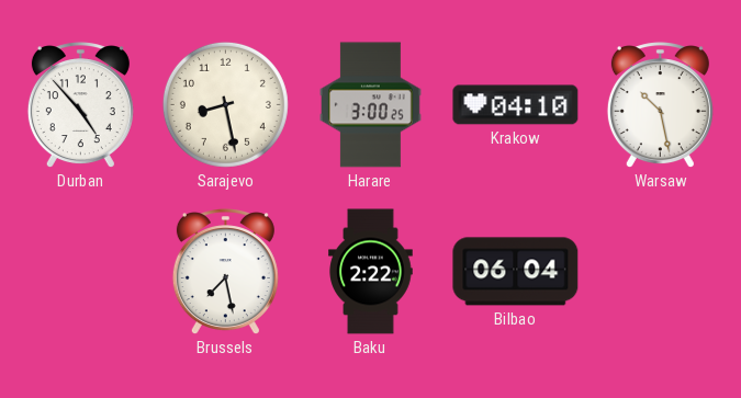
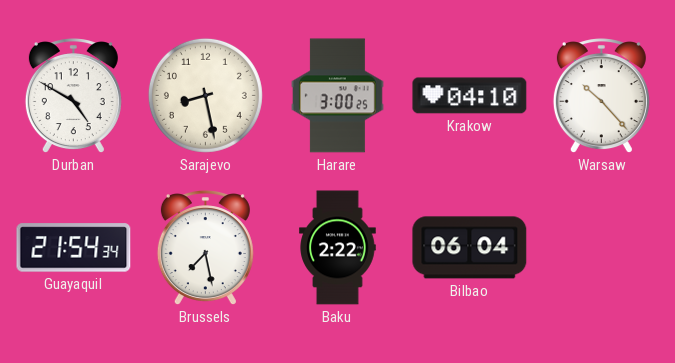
Durban: 4:53 -> 4:50 (73, 96)
Warsaw: 10:28 -> 10:23 (601, 96)
Guayaquil: none -> 21:54 (74, 248)
